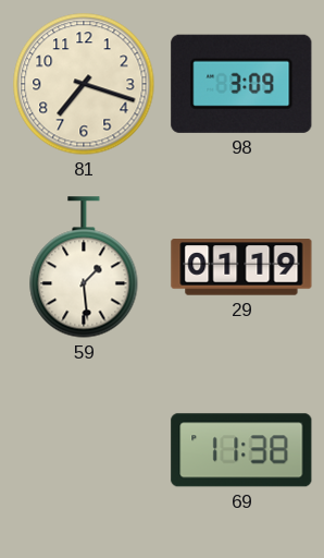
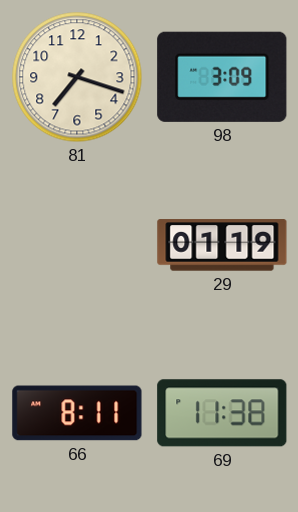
59: 1:29 -> none (84, 267)
66: none -> 8:11 (77, 413)
